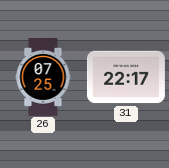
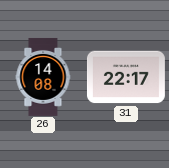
26: 07:25 -> 14:08 (43, 77)
